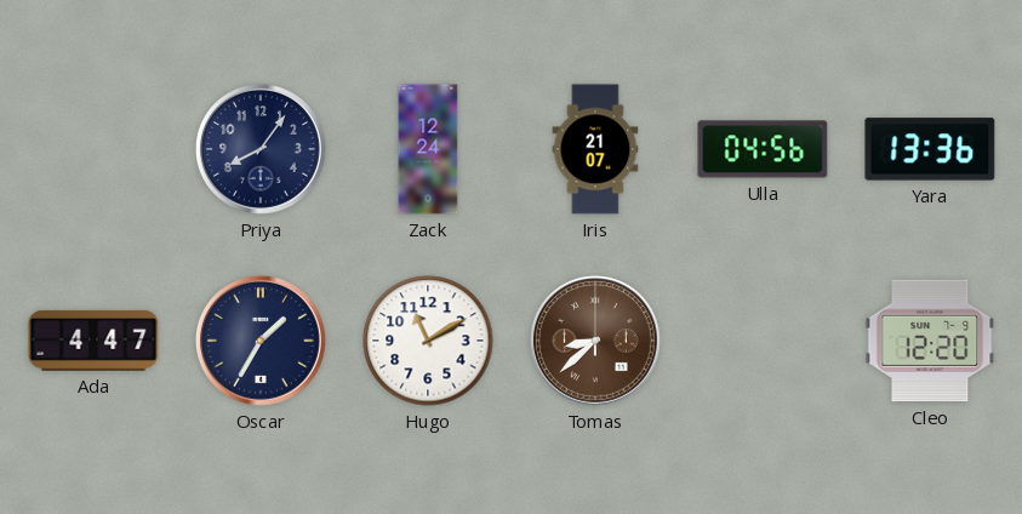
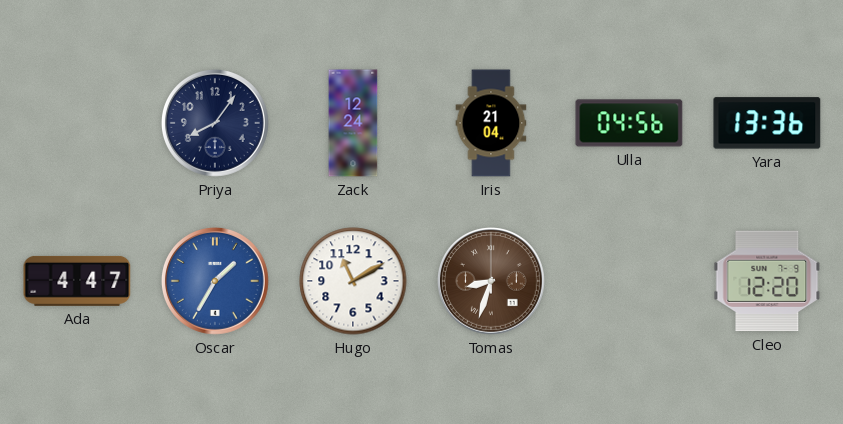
Iris: 21:07 -> 21:04 (491, 123)
Oscar dial: navy -> blue (215, 281)
Tomas: 8:38 -> 8:33 (491, 281)
